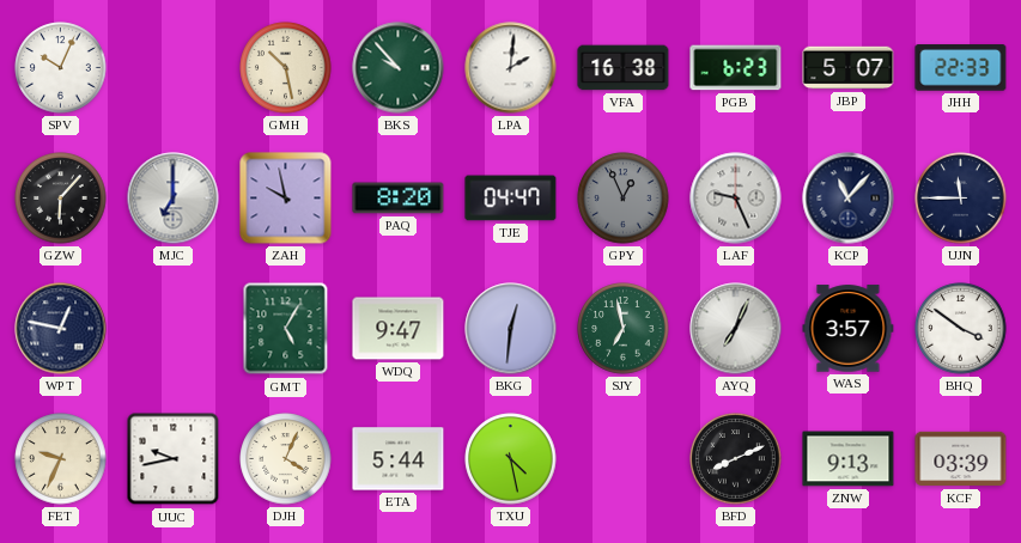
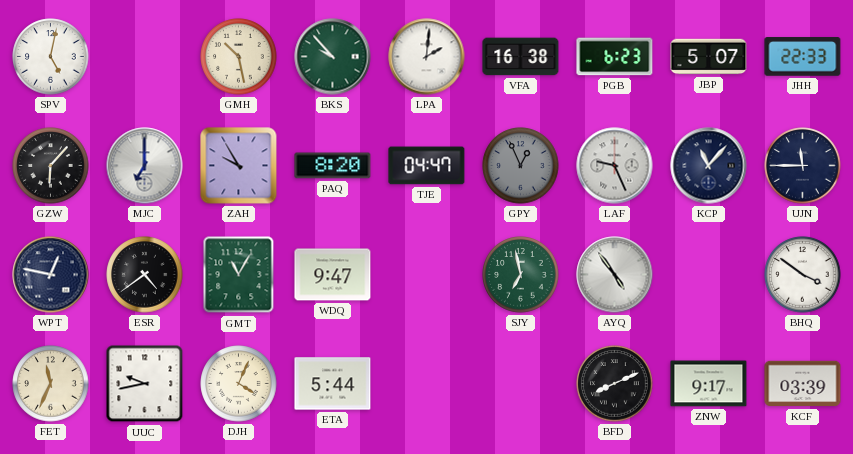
SPV: 10:04 -> 5:02 (51, 57)
ZAH: 9:58 -> 9:55 (239, 166)
ESR: none -> 4:39 (145, 275)
GMT: 5:05 -> 11:05 (239, 275)
BKG: 12:31 -> none (511, 329)
AYQ: 7:04 -> 4:54 (615, 275)
WAS: 3:57 -> none (849, 329)
FET: 9:34 -> 11:34 (51, 384)
TXU: 4:28 -> none (511, 459)
ZNW: 9:13 -> 9:17 (709, 384)
